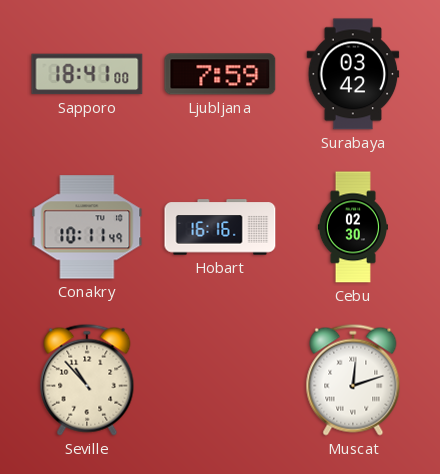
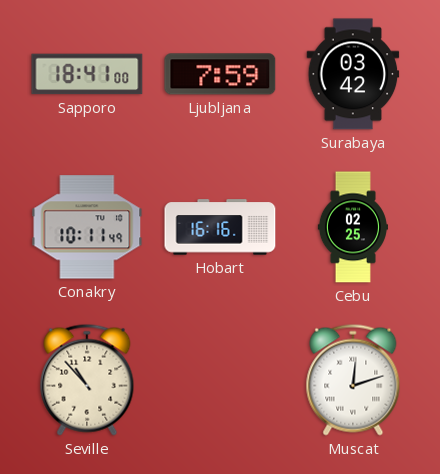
Cebu: 02:30 -> 02:25 (353, 227)
